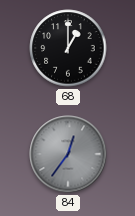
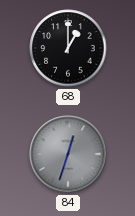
84: 12:36 -> 12:33 (68, 154)
